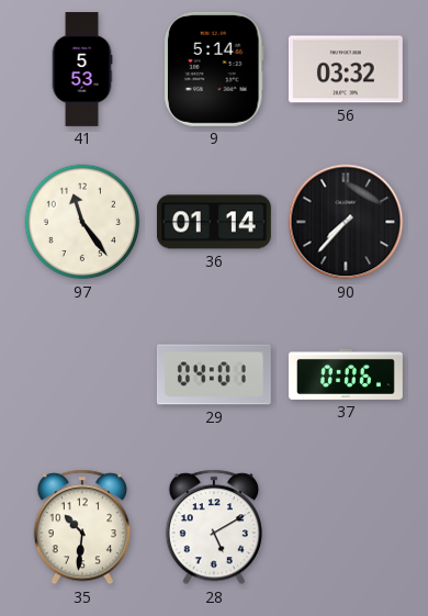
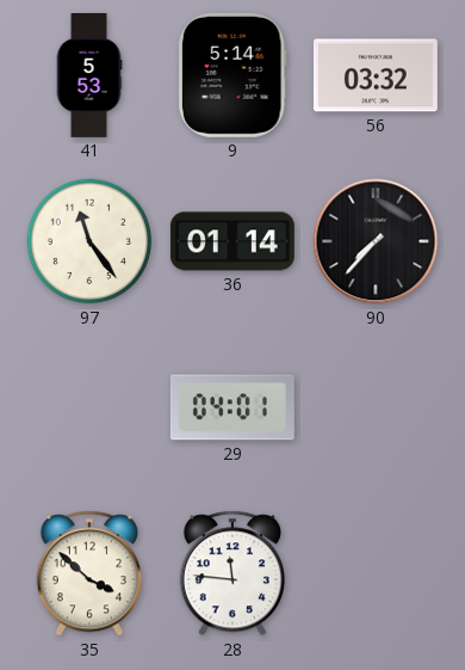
37: 0:06 -> none (346, 374)
35: 10:31 -> 3:52 (89, 573)
28: 5:10 -> 11:46 (232, 573)
